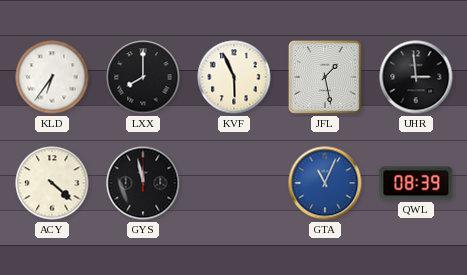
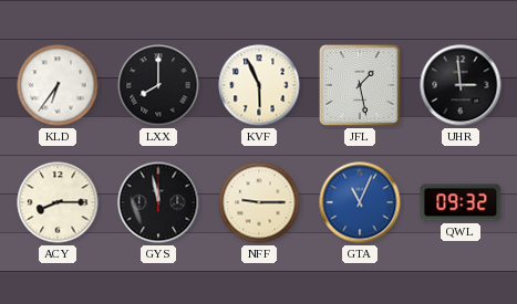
ACY: 4:22 -> 8:15 (58, 202)
NFF: none -> 9:15 (259, 202)
QWL: 08:39 -> 09:32 (461, 202)
